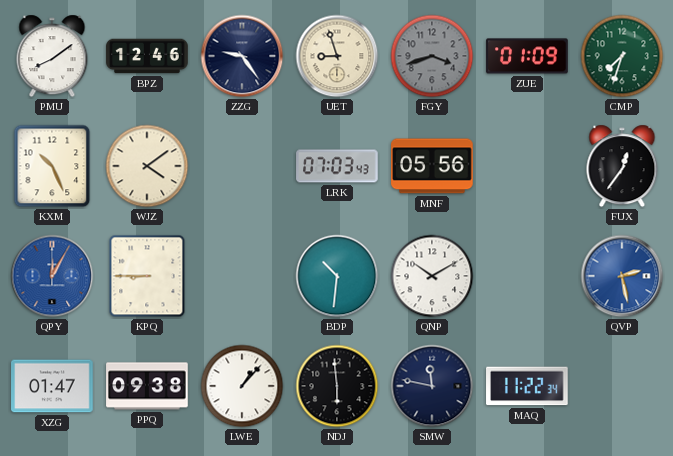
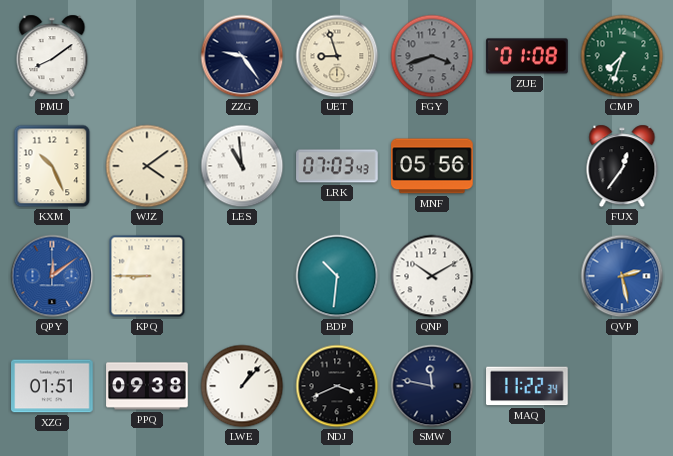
BPZ: 12:46 -> none (147, 56)
ZUE: 01:09 -> 01:08 (527, 56)
LES: none -> 10:59 (242, 166)
QPY: 12:05 -> 12:09 (52, 276)
XZG: 01:47 -> 01:51 (52, 386)
NDJ: 5:59 -> 3:41 (337, 386)
